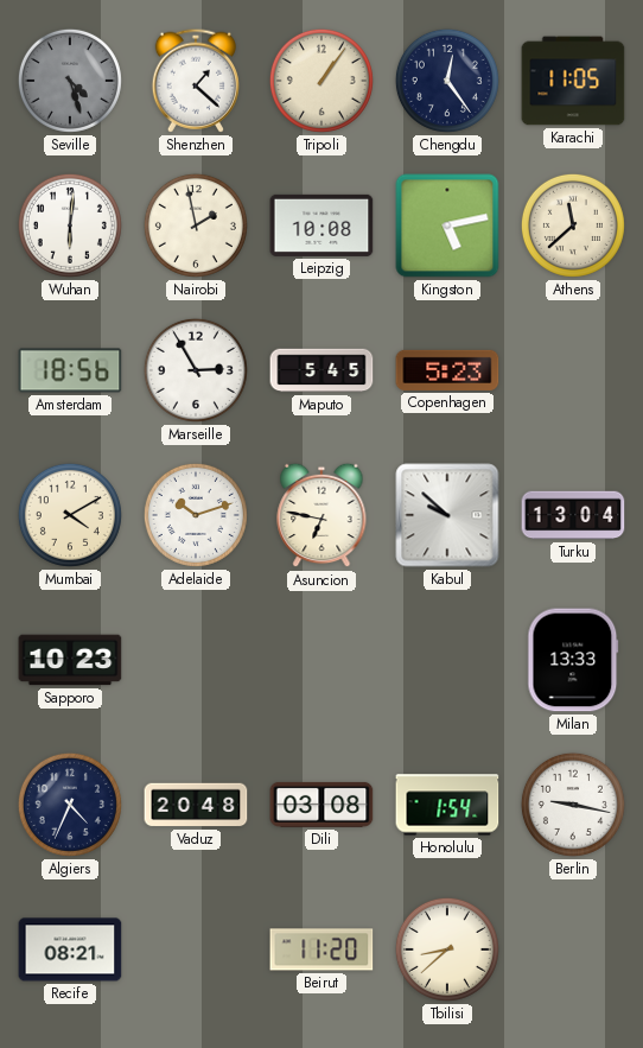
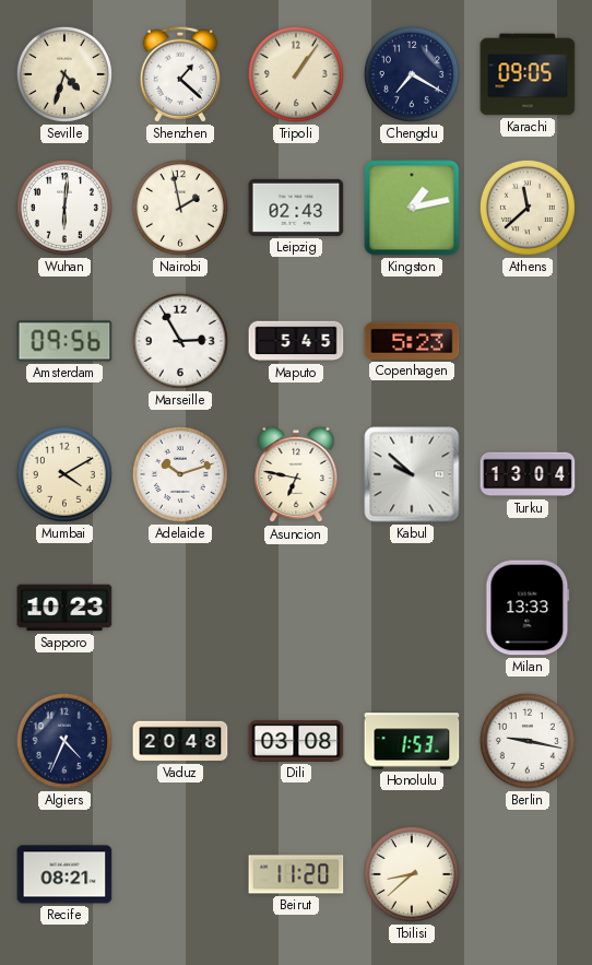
Seville: 4:27 -> 4:33 (64, 74)
Seville dial: grey -> cream (64, 74)
Chengdu: 12:24 -> 7:20 (412, 74)
Karachi: 11:05 -> 09:05 (528, 74)
Leipzig: 10:08 -> 02:43 (296, 208)
Kingston: 5:13 -> 1:13 (412, 208)
Amsterdam: 18:56 -> 09:56 (64, 341)
Honolulu: 1:54 -> 1:53 (412, 741)
